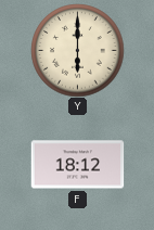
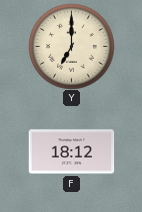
Y: 6:00 -> 7:00 (71, 46)
